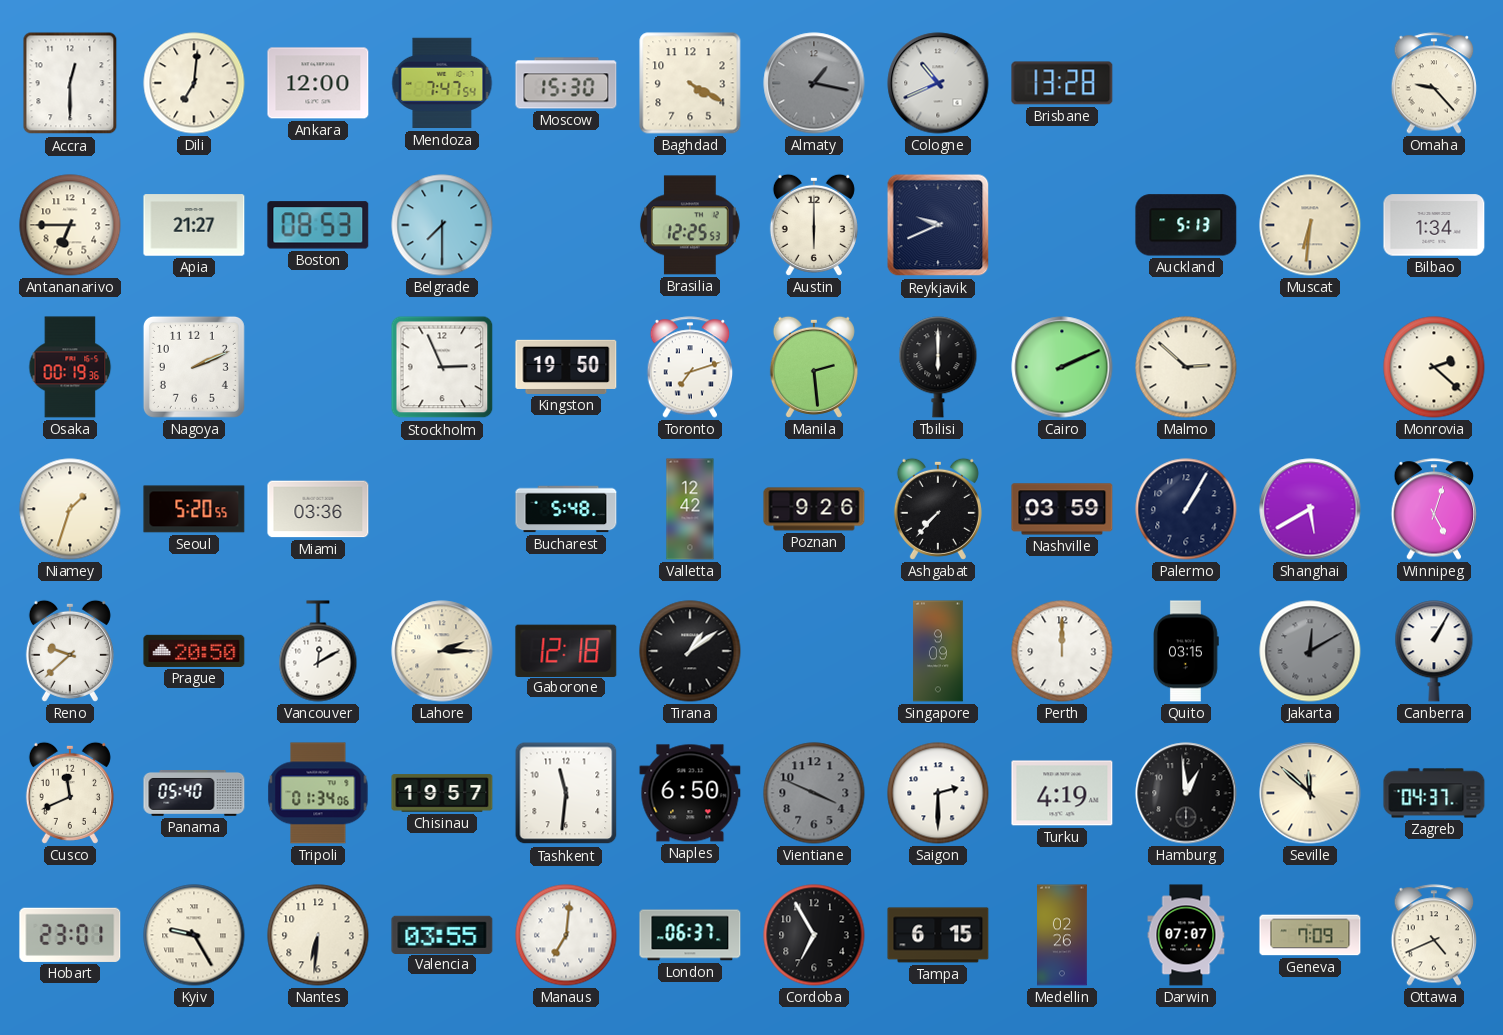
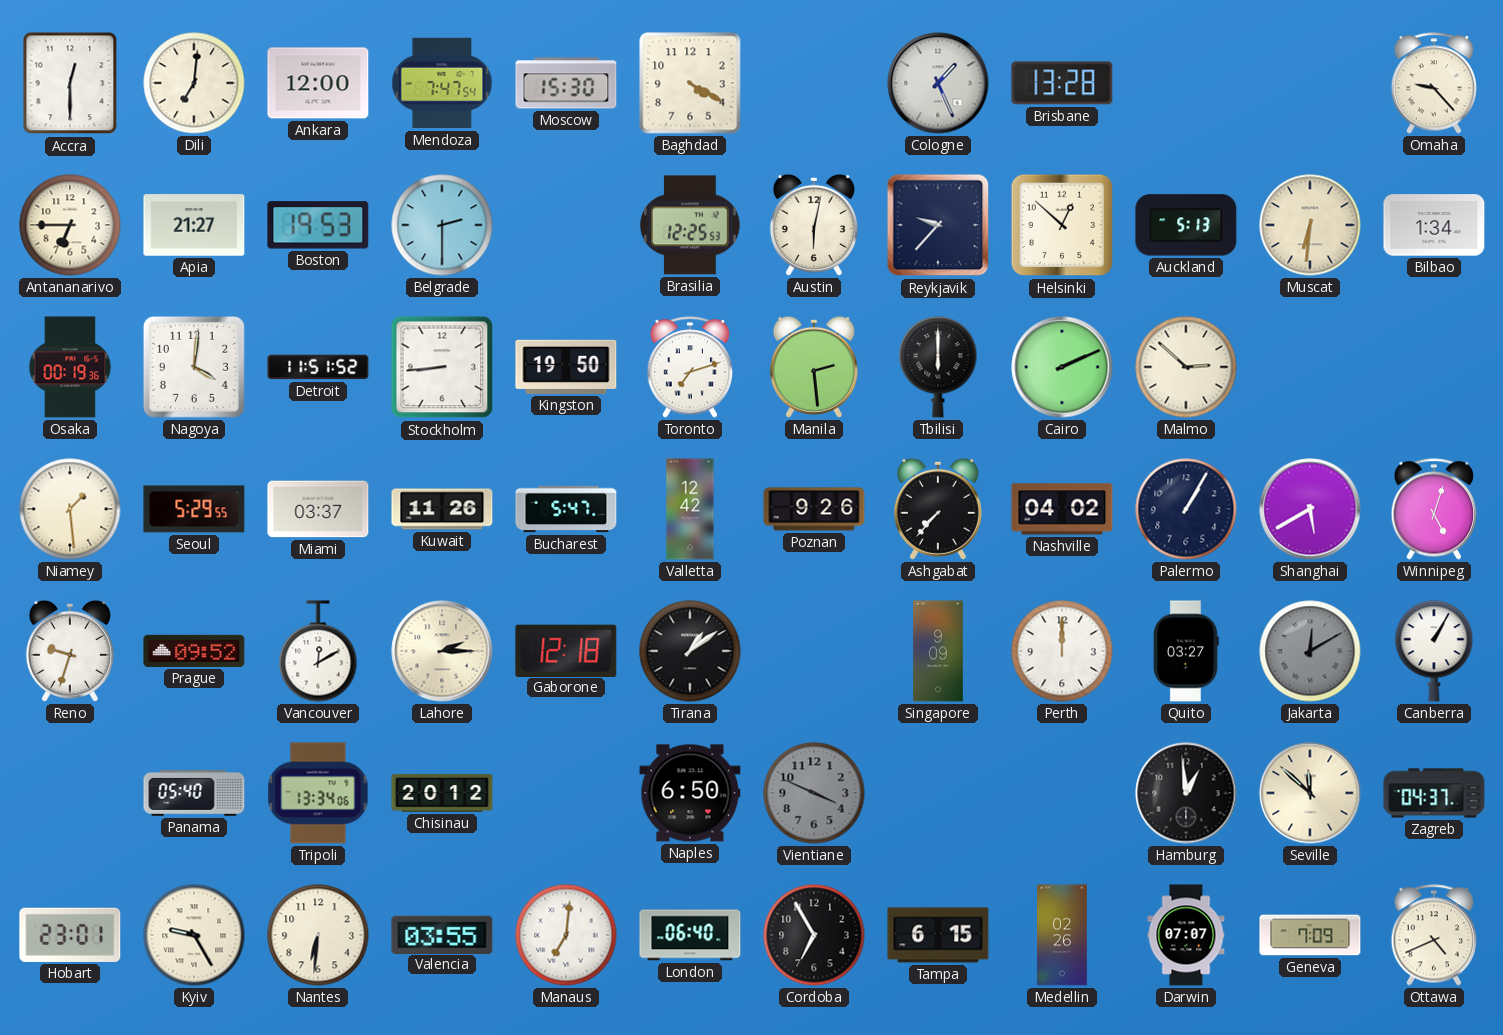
Almaty: 1:17 -> none (814, 83)
Cologne: 10:41 -> 1:26 (938, 83)
Boston: 08:53 -> 19:53 (318, 225)
Belgrade: 7:30 -> 2:30 (442, 225)
Austin: 6:00 -> 6:02 (814, 225)
Reykjavik: 9:41 -> 9:37 (938, 225)
Helsinki: none -> 12:52 (1062, 225)
Nagoya: 2:11 -> 4:01 (194, 367)
Detroit: none -> 11:51 (318, 367)
Stockholm: 2:56 -> 8:44 (442, 367)
Monrovia: 2:22 -> none (1434, 367)
Niamey: 1:33 -> 1:29 (70, 509)
Seoul: 5:20 -> 5:29 (194, 509)
Miami: 03:36 -> 03:37 (318, 509)
Kuwait: none -> 11:26 (442, 509)
Bucharest: 5:48 -> 5:47 (566, 509)
Nashville: 03:59 -> 04:02 (1062, 509)
Reno: 9:38 -> 9:33 (70, 651)
Prague: 20:50 -> 09:52 (194, 651)
Quito: 03:15 -> 03:27 (1187, 651)
Cusco: 11:41 -> none (70, 793)
Tripoli: 01:34 -> 13:34 (318, 793)
Chisinau: 19:57 -> 20:12 (442, 793)
Tashkent: 11:31 -> none (566, 793)
Saigon: 2:30 -> none (938, 793)
Turku: 4:19 -> none (1062, 793)
London: 06:37 -> 06:40 (690, 935)
